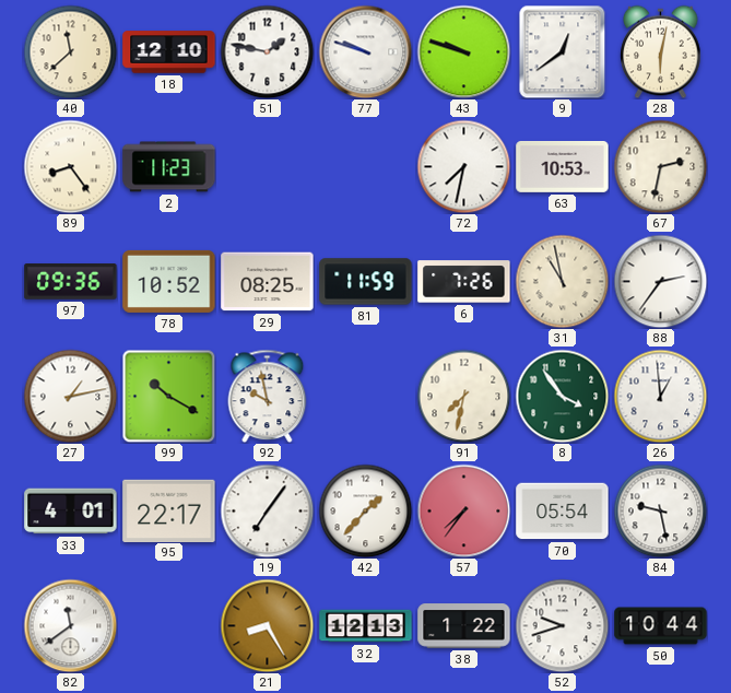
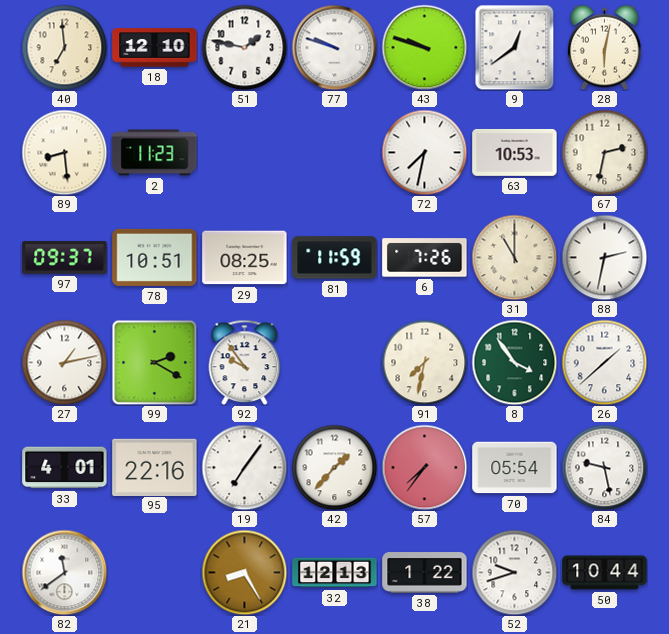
40: 11:38 -> 6:59 (64, 47)
89: 8:24 -> 8:29 (64, 152)
97: 09:36 -> 09:37 (65, 258)
78: 10:52 -> 10:51 (155, 257)
31: 10:58 -> 11:00 (514, 257)
88: 2:36 -> 2:32 (604, 257)
99: 10:20 -> 2:20 (154, 362)
92: 9:58 -> 9:54 (245, 362)
26: 12:59 -> 1:38 (604, 362)
95: 22:17 -> 22:16 (155, 467)
